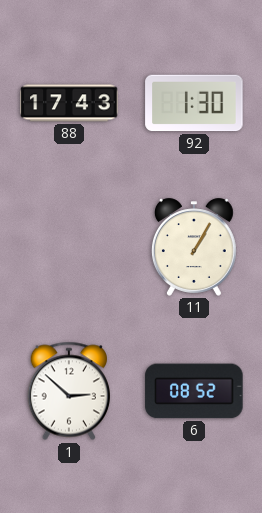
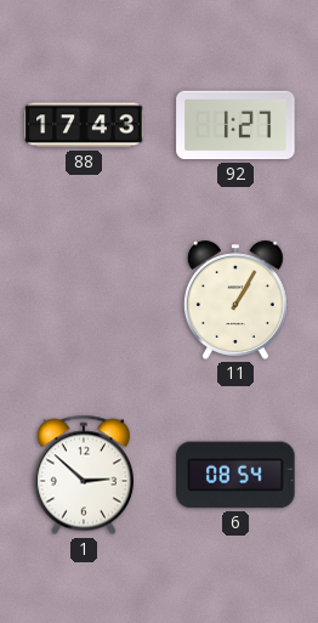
92: 1:30 -> 1:27 (235, 125)
6: 08:52 -> 08:54 (235, 475)
